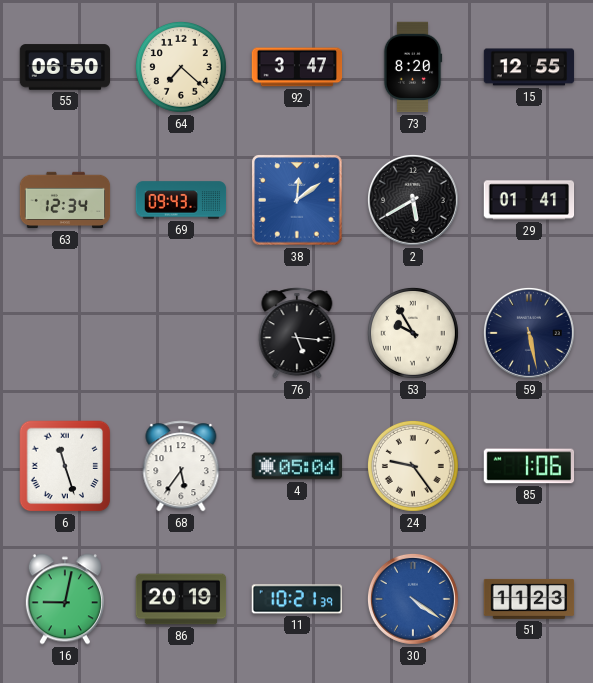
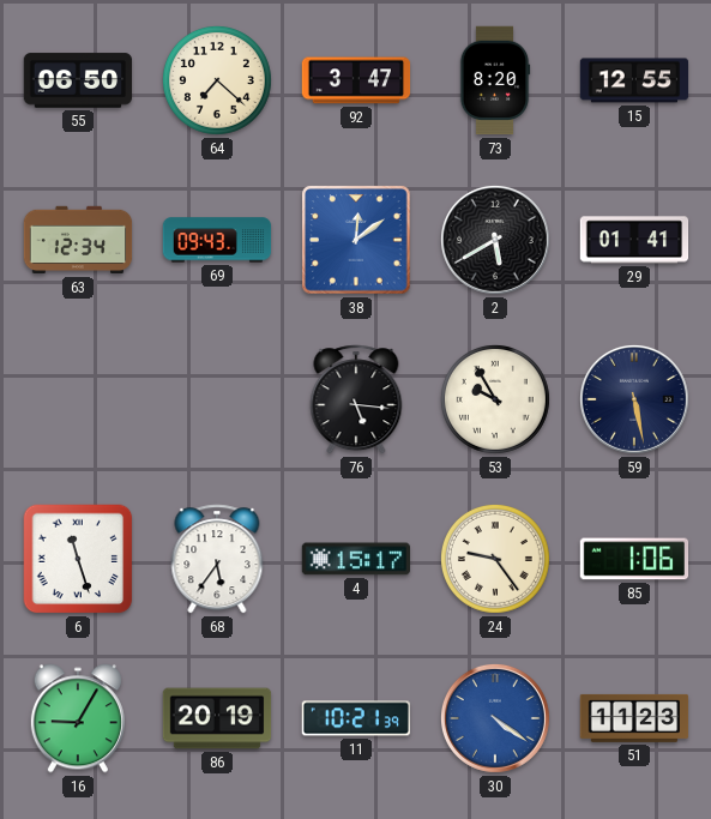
4: 05:04 -> 15:17 (356, 559)
16: 9:02 -> 9:05 (78, 718)
